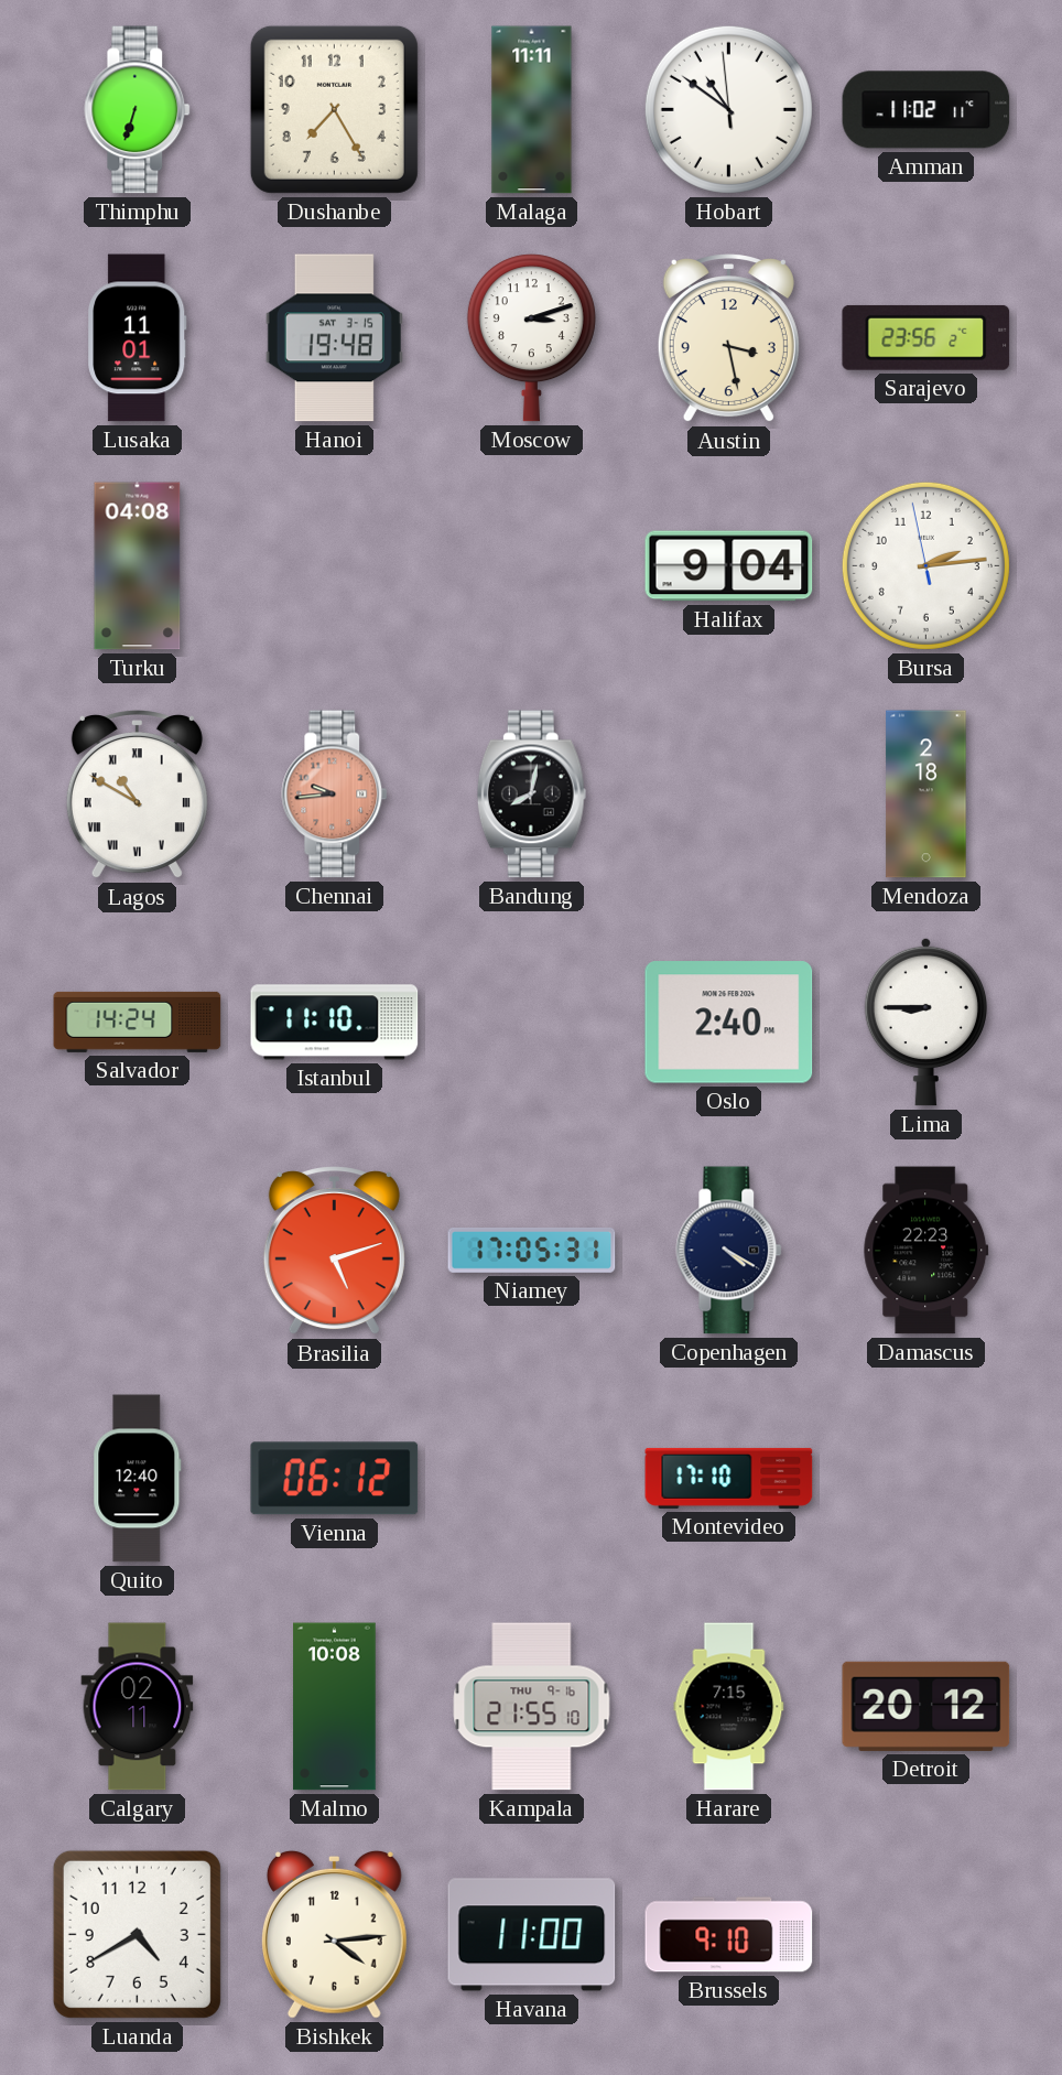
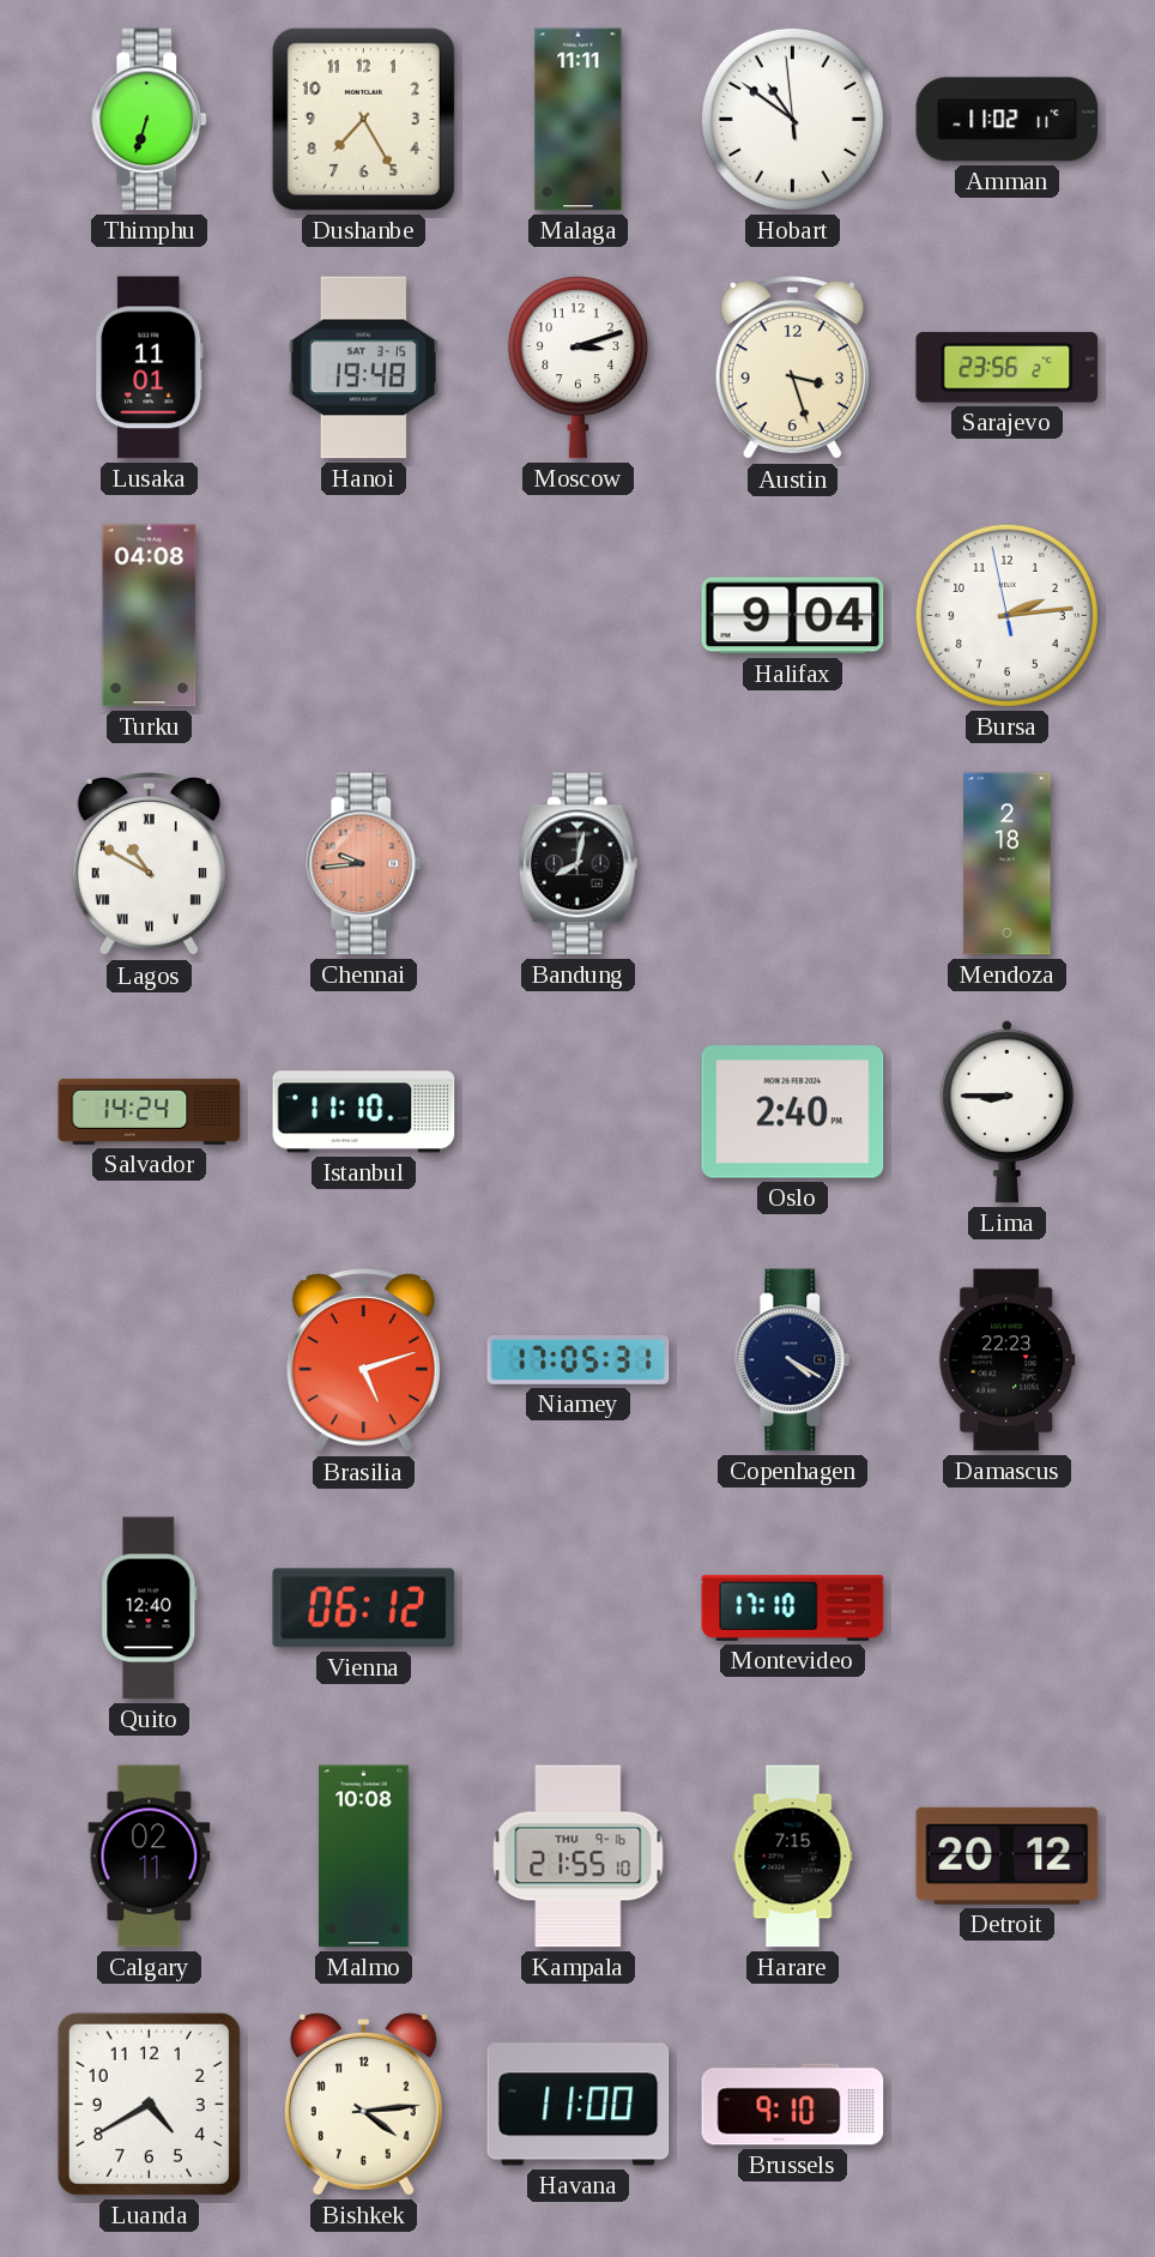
Austin: 3:28 -> 3:27 (792, 369)
